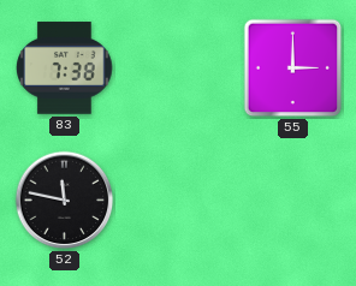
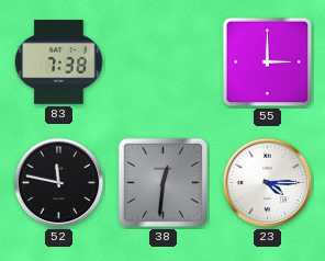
38: none -> 12:31 (162, 182)
23: none -> 4:15 (268, 183)
